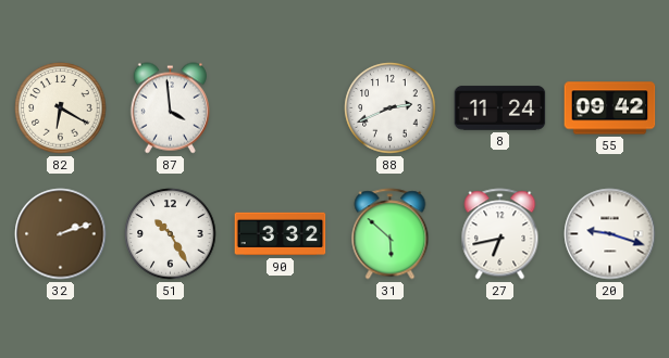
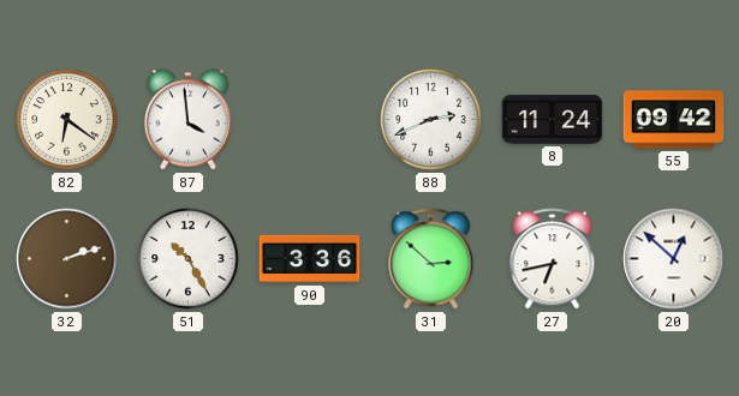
82: 6:20 -> 6:21 (67, 120)
90: 3:32 -> 3:36 (310, 259)
31: 5:52 -> 2:52 (431, 259)
20: 9:18 -> 12:52 (674, 259)
